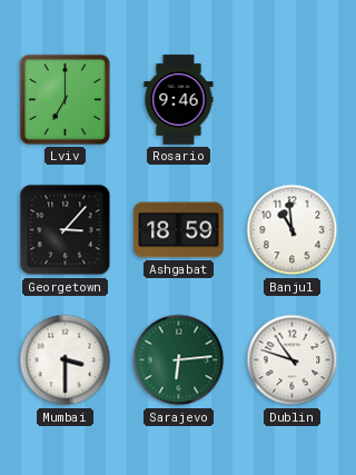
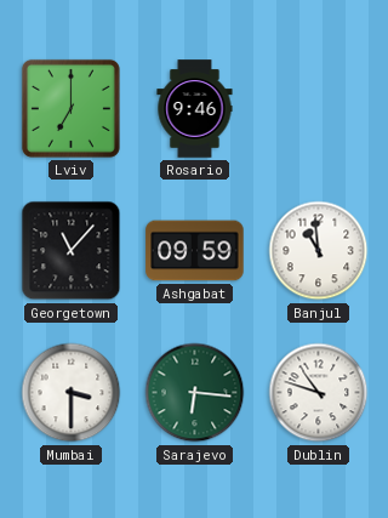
Georgetown: 3:07 -> 11:07 (72, 251)
Ashgabat: 18:59 -> 09:59 (195, 251)
Sarajevo: 6:14 -> 6:16 (195, 393)
